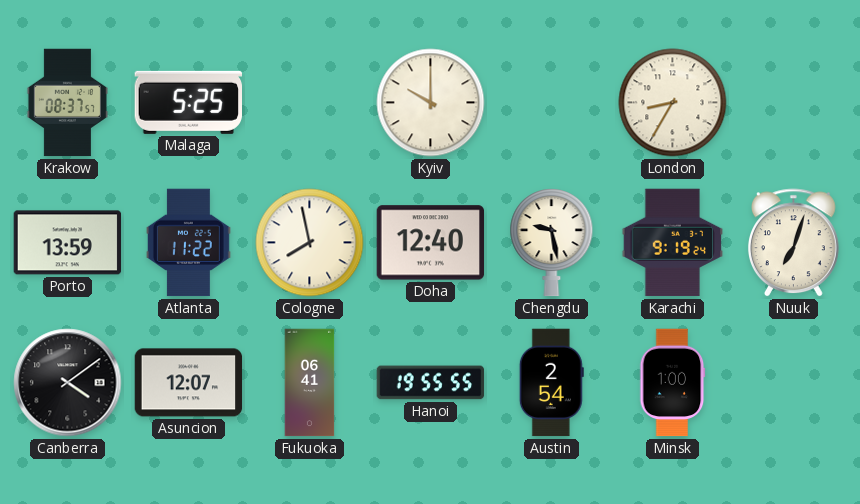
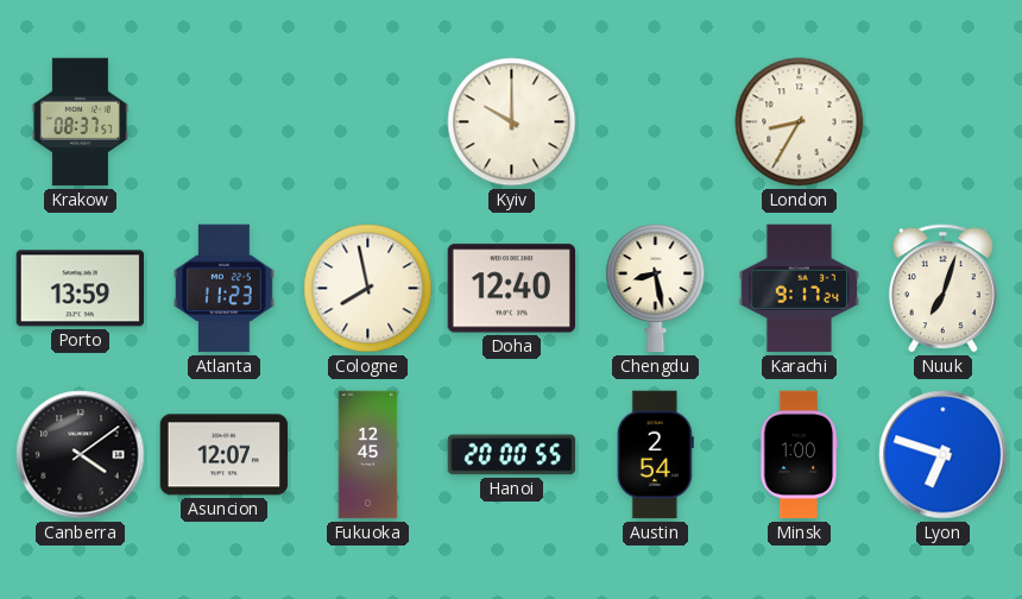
Malaga: 5:25 -> none (188, 102)
Atlanta: 11:22 -> 11:23 (223, 289)
Chengdu: 9:28 -> 8:28 (656, 289)
Karachi: 9:19 -> 9:17 (800, 289)
Fukuoka: 06:41 -> 12:45 (368, 455)
Hanoi: 19:55 -> 20:00 (512, 455)
Lyon: none -> 6:48 (944, 455)
